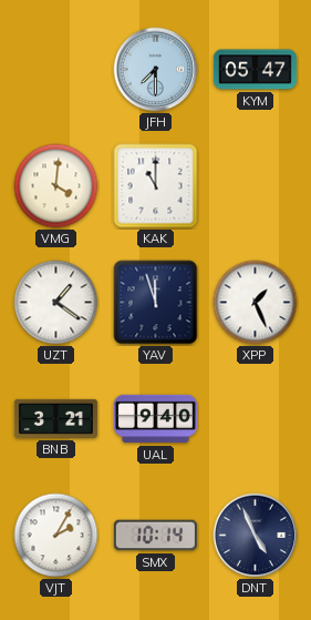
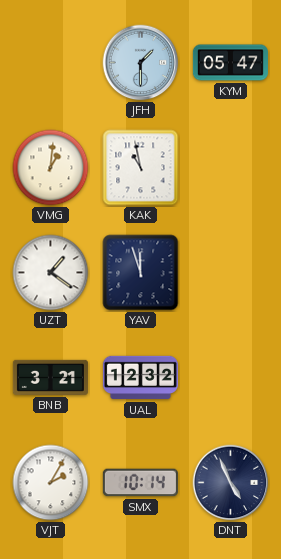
JFH: 7:30 -> 1:30 (141, 63)
VMG: 4:01 -> 1:01 (51, 168)
KAK: 11:00 -> 10:58 (141, 168)
XPP: 1:26 -> none (256, 303)
UAL: 9:40 -> 12:32 (140, 378)
